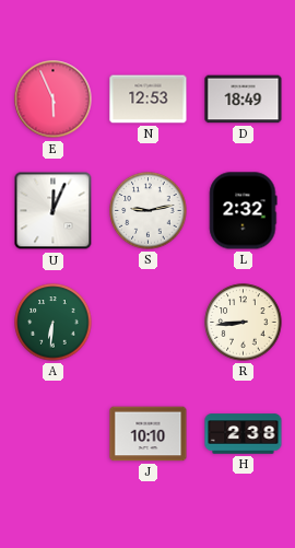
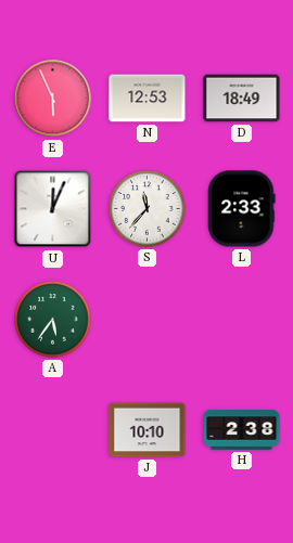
S: 9:13 -> 11:37 (148, 209)
L: 2:32 -> 2:33 (242, 209)
A: 6:31 -> 5:36 (53, 320)
R: 8:44 -> none (244, 323)
